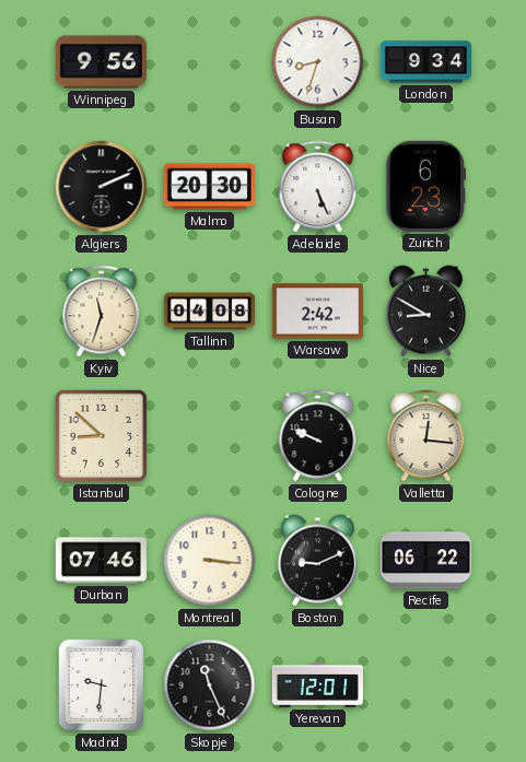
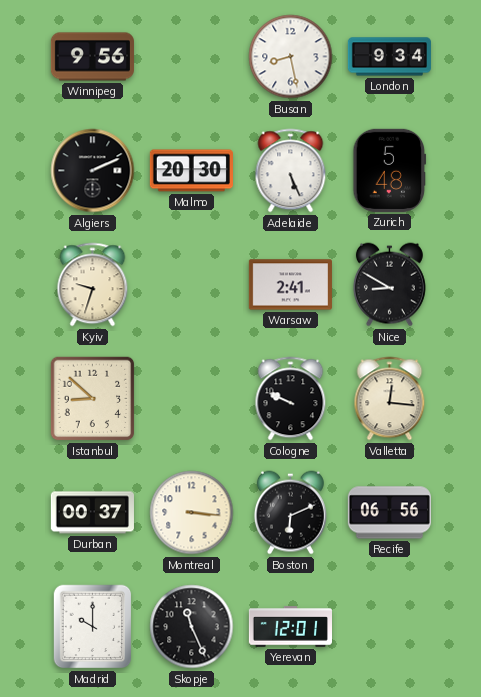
Busan: 8:33 -> 8:28 (291, 57)
Zurich: 6:23 -> 5:48 (390, 170)
Kyiv: 11:33 -> 9:33 (93, 285)
Tallinn: 04:08 -> none (209, 312)
Warsaw: 2:42 -> 2:41 (290, 285)
Durban: 07:46 -> 00:37 (92, 513)
Boston: 9:11 -> 6:11 (290, 513)
Recife: 06:22 -> 06:56 (389, 513)
Madrid: 9:31 -> 10:00 (93, 627)
